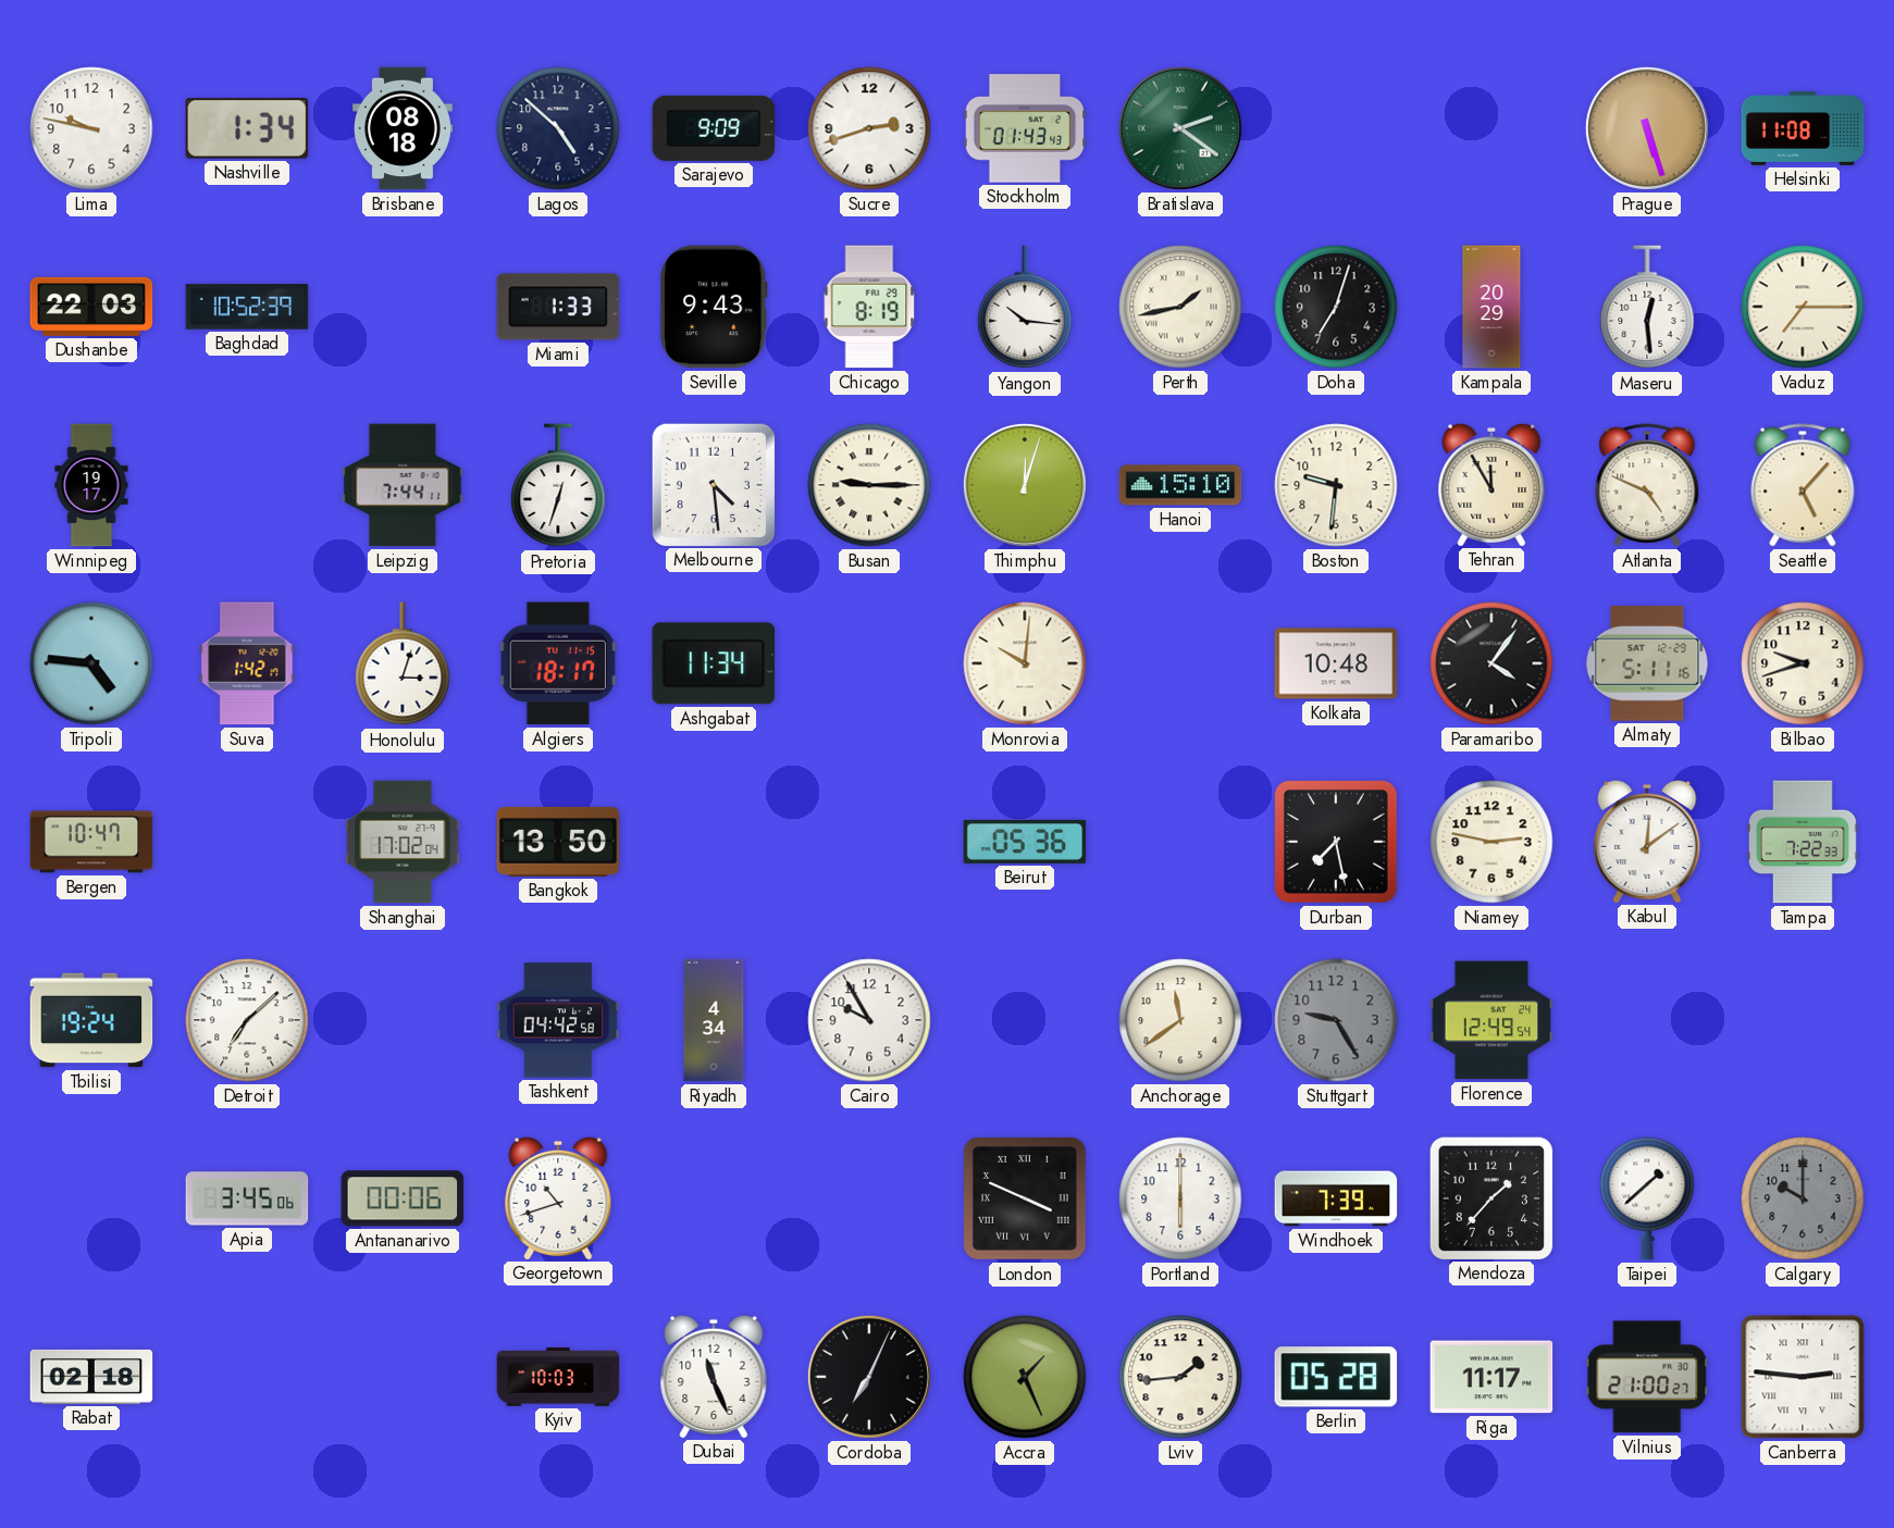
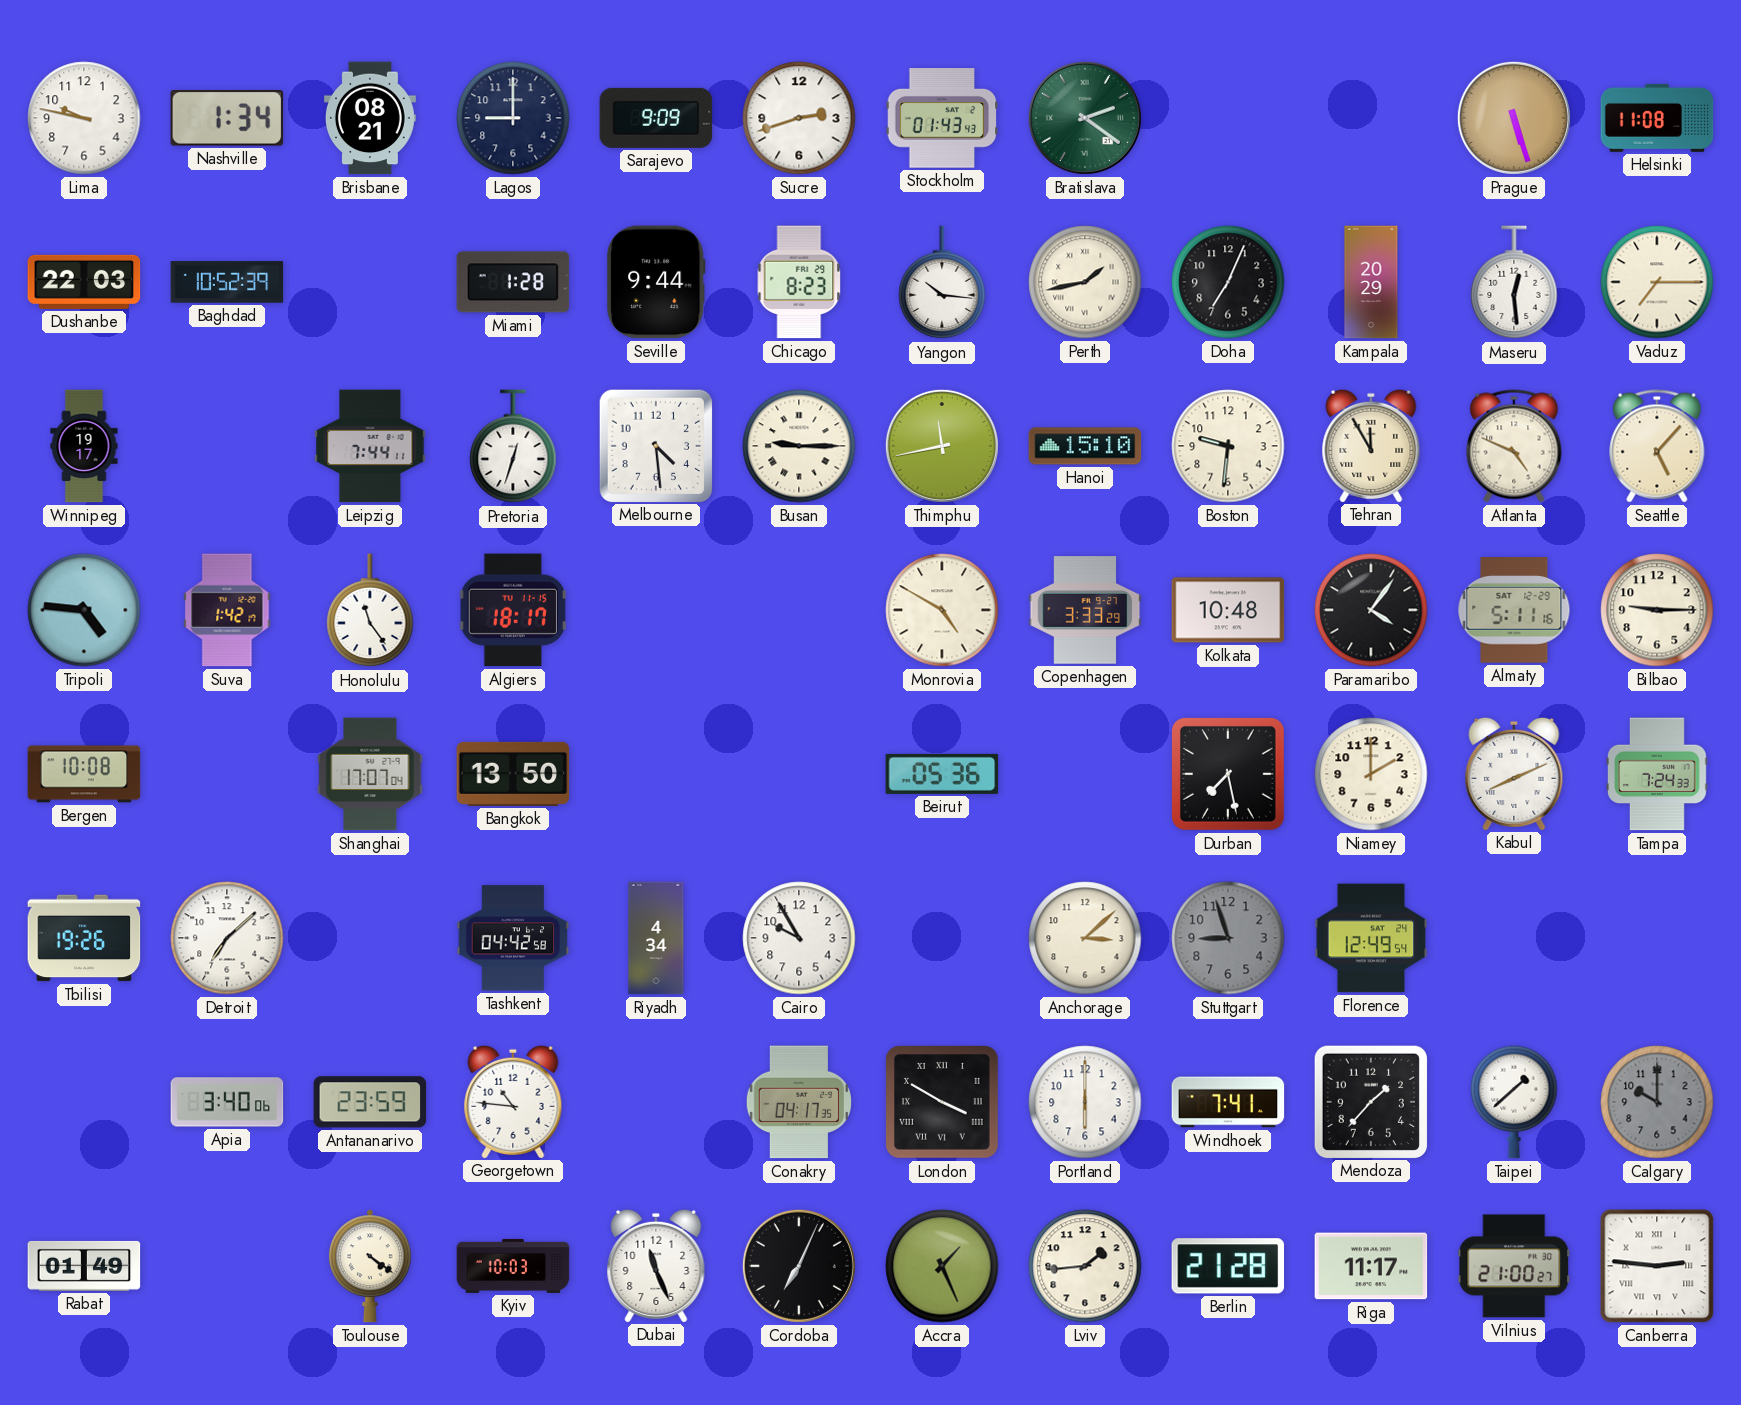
Brisbane: 08:18 -> 08:21 (370, 118)
Lagos: 4:52 -> 9:00 (513, 118)
Miami: 1:33 -> 1:28 (513, 282)
Seville: 9:43 -> 9:44 (656, 282)
Chicago: 8:19 -> 8:23 (799, 282)
Doha: 7:03 -> 7:04 (1228, 282)
Thimphu: 12:03 -> 11:43 (942, 446)
Honolulu: 3:03 -> 11:24 (370, 611)
Ashgabat: 11:34 -> none (714, 663)
Monrovia: 10:01 -> 4:50 (942, 610)
Copenhagen: none -> 3:33 (1085, 610)
Bilbao: 9:42 -> 9:15 (1657, 610)
Bergen: 10:47 -> 10:08 (84, 774)
Shanghai: 17:02 -> 17:07 (370, 774)
Niamey: 2:47 -> 2:00 (1371, 774)
Kabul: 12:09 -> 8:11 (1514, 773)
Tampa: 7:22 -> 7:24 (1658, 774)
Tbilisi: 19:24 -> 19:26 (84, 938)
Anchorage: 11:39 -> 3:08 (1085, 938)
Stuttgart: 9:25 -> 8:57 (1228, 938)
Apia: 3:45 -> 3:40 (227, 1102)
Antananarivo: 00:06 -> 23:59 (370, 1102)
Georgetown: 10:42 -> 10:46 (513, 1101)
Conakry: none -> 04:17 (799, 1102)
London: 3:49 -> 3:50 (943, 1103)
Windhoek: 7:39 -> 7:41 (1228, 1102)
Rabat: 02:18 -> 01:49 (84, 1266)
Toulouse: none -> 4:21 (370, 1266)
Berlin: 05:28 -> 21:28 (1228, 1266)
